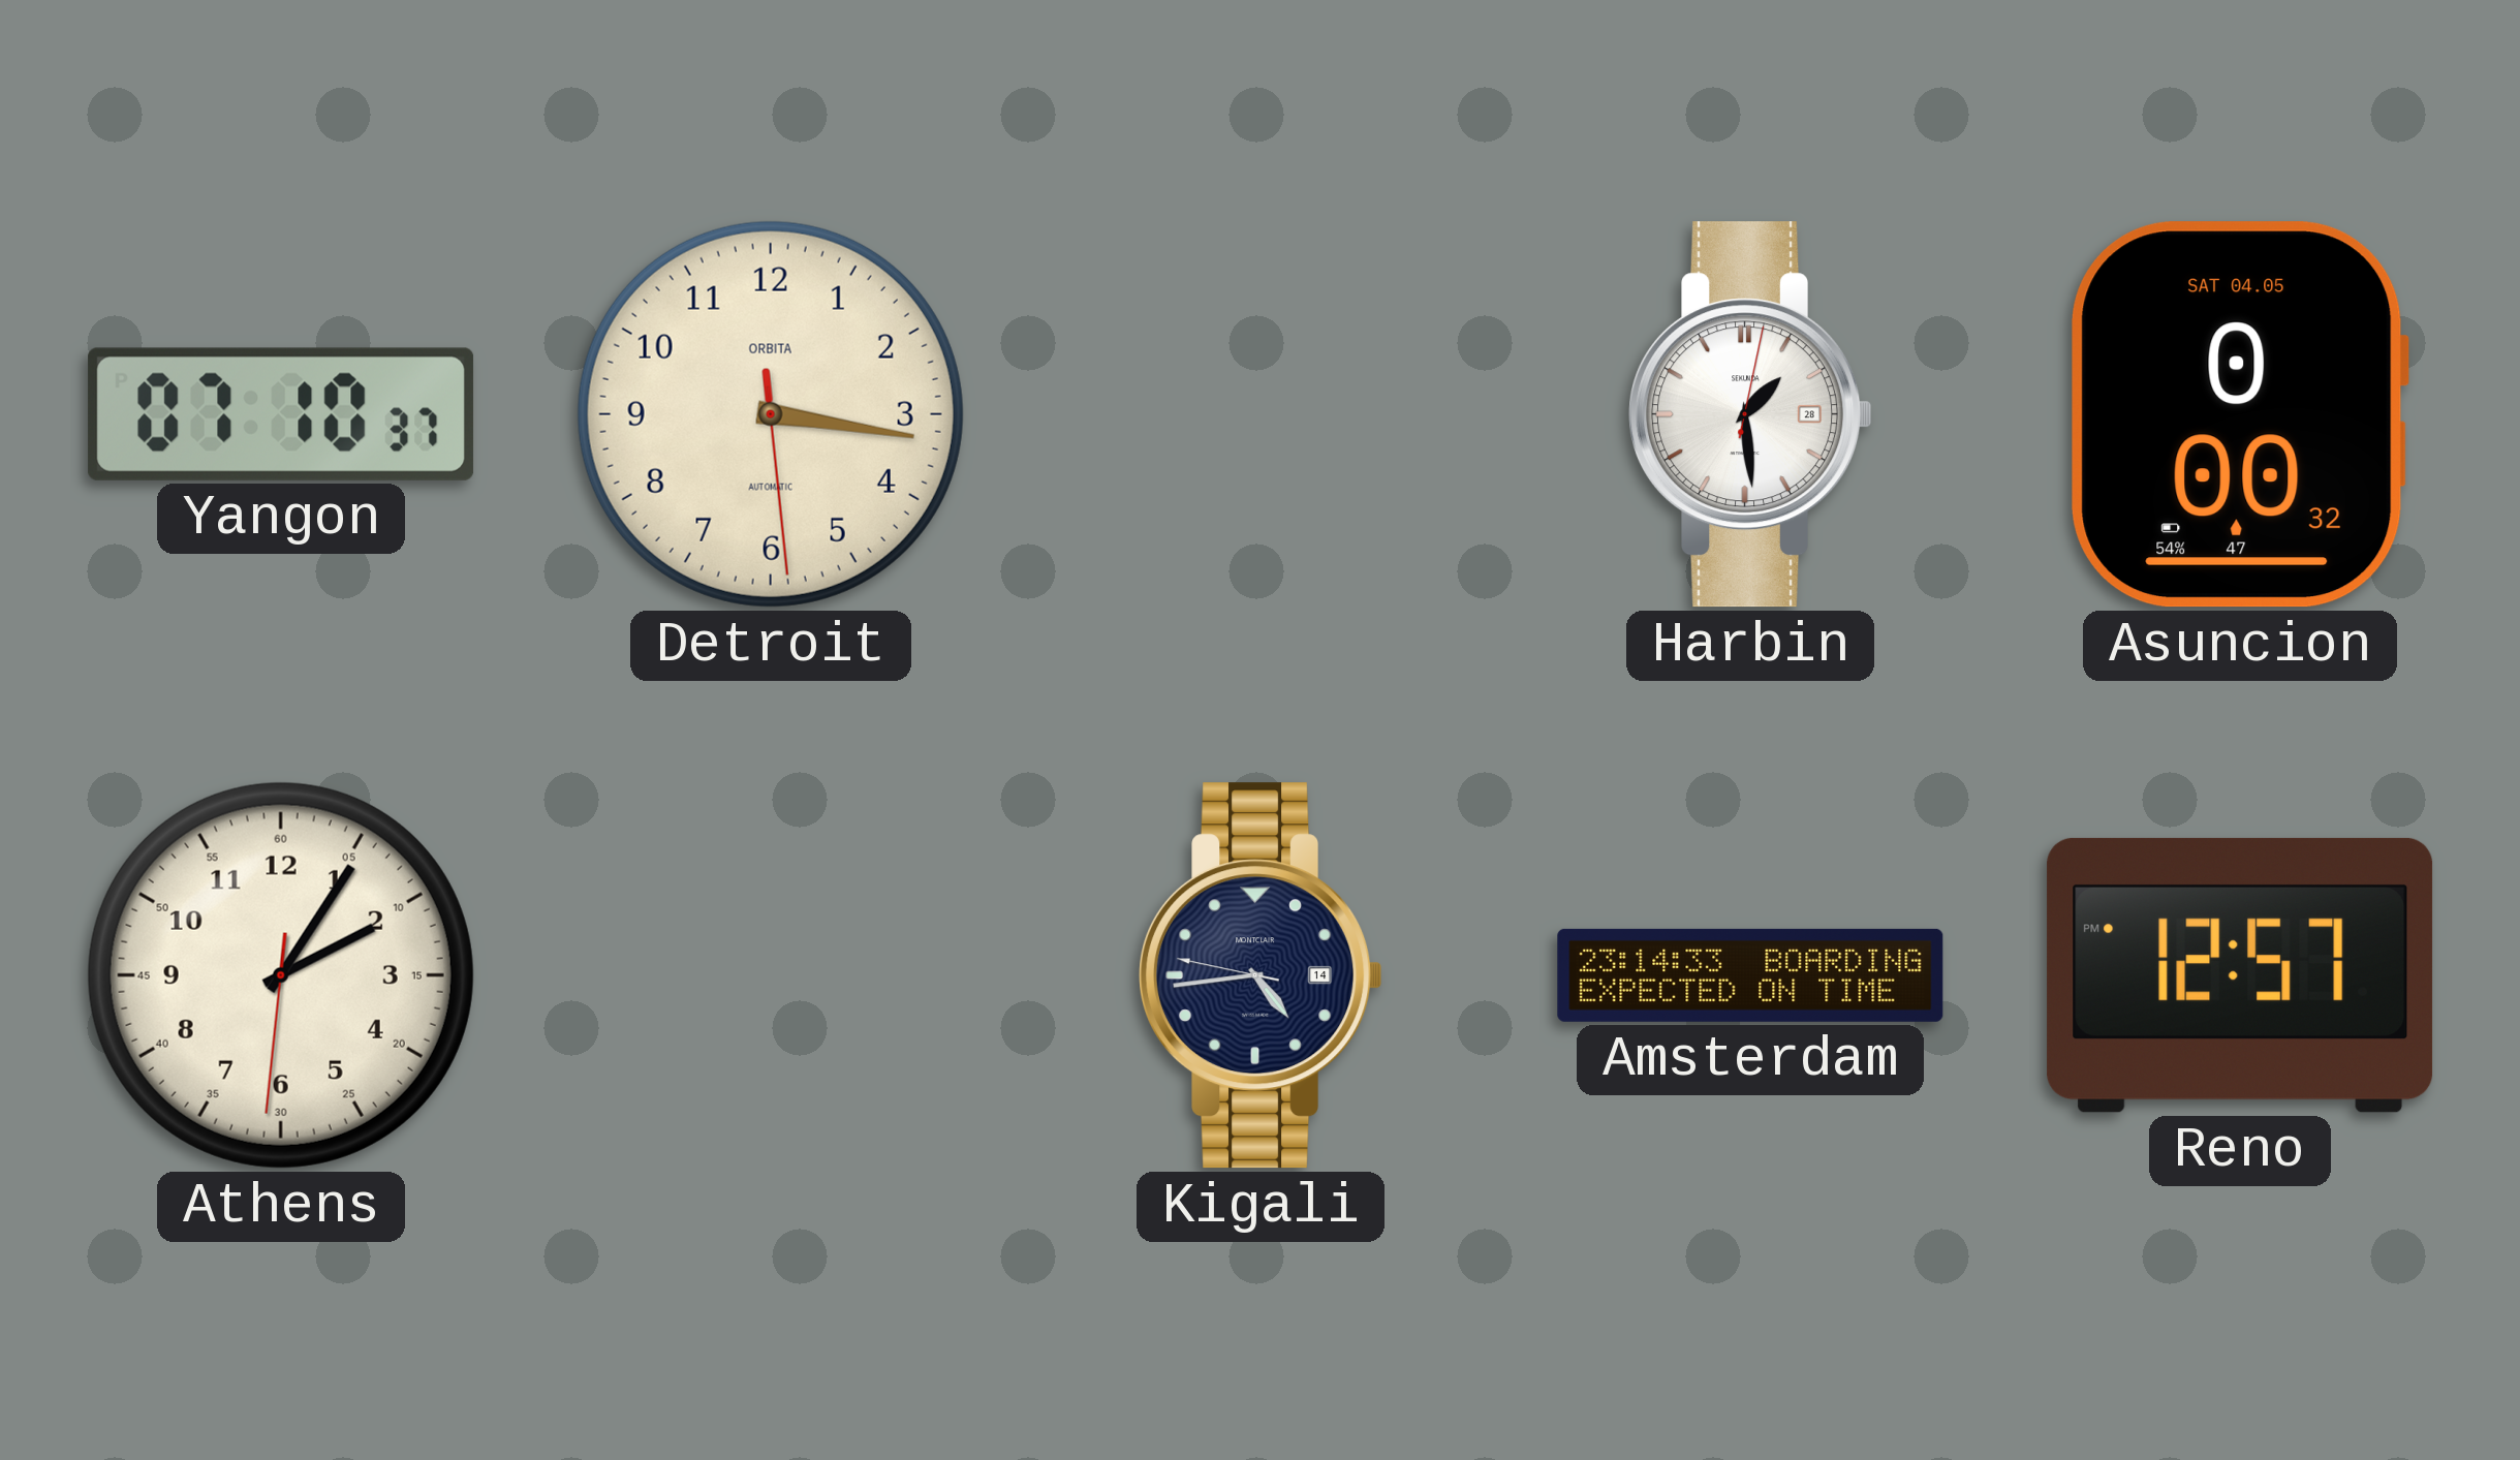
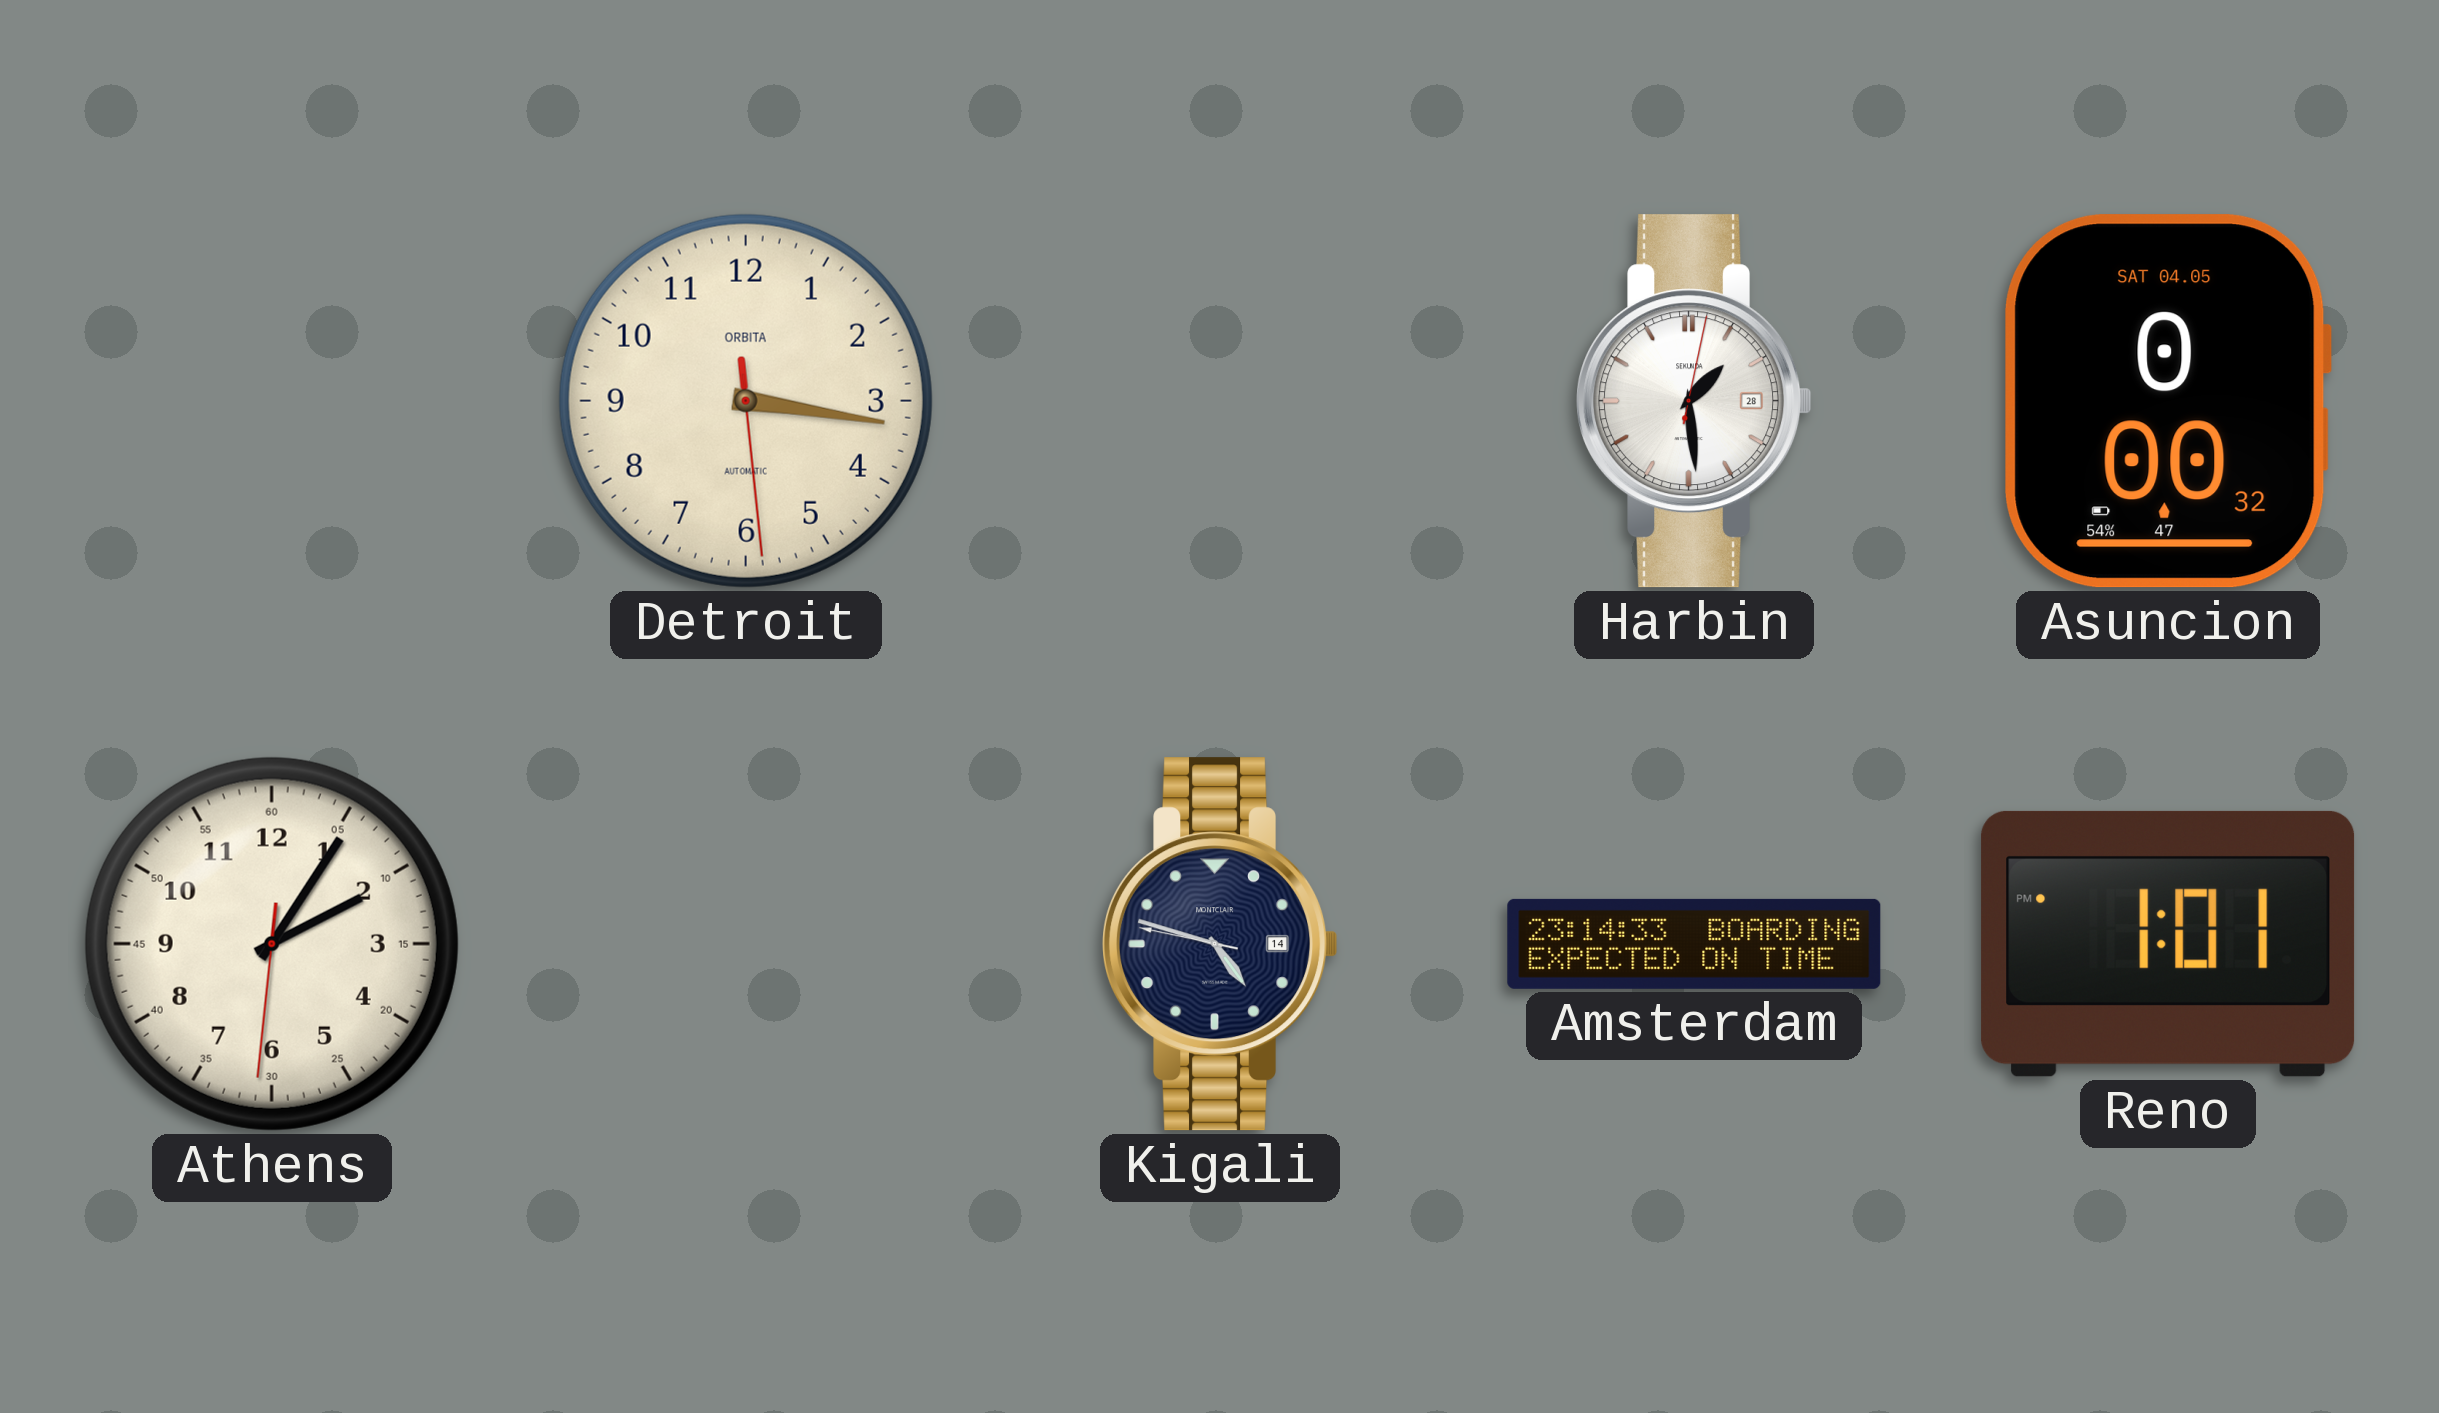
Yangon: 07:10 -> none (281, 414)
Kigali: 4:43 -> 4:47 (1220, 944)
Reno: 12:57 -> 1:01 (2168, 944)
